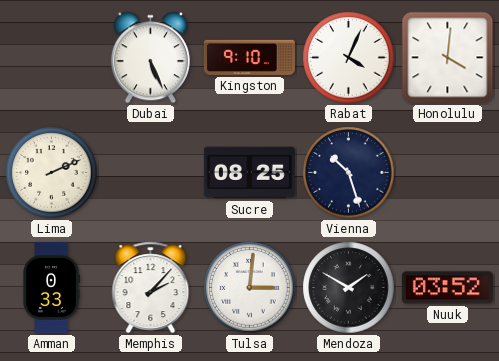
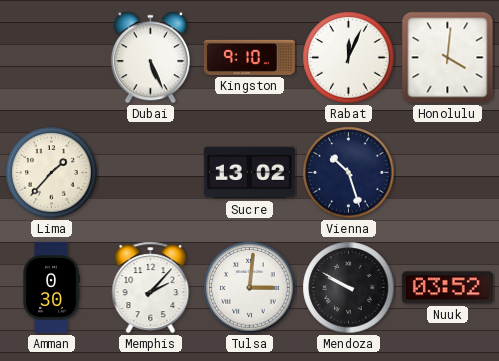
Rabat: 4:04 -> 12:04 (349, 58)
Lima: 2:11 -> 1:37 (52, 173)
Sucre: 08:25 -> 13:02 (249, 173)
Amman: 0:33 -> 0:30 (51, 287)
Mendoza: 1:50 -> 9:50 (349, 288)
